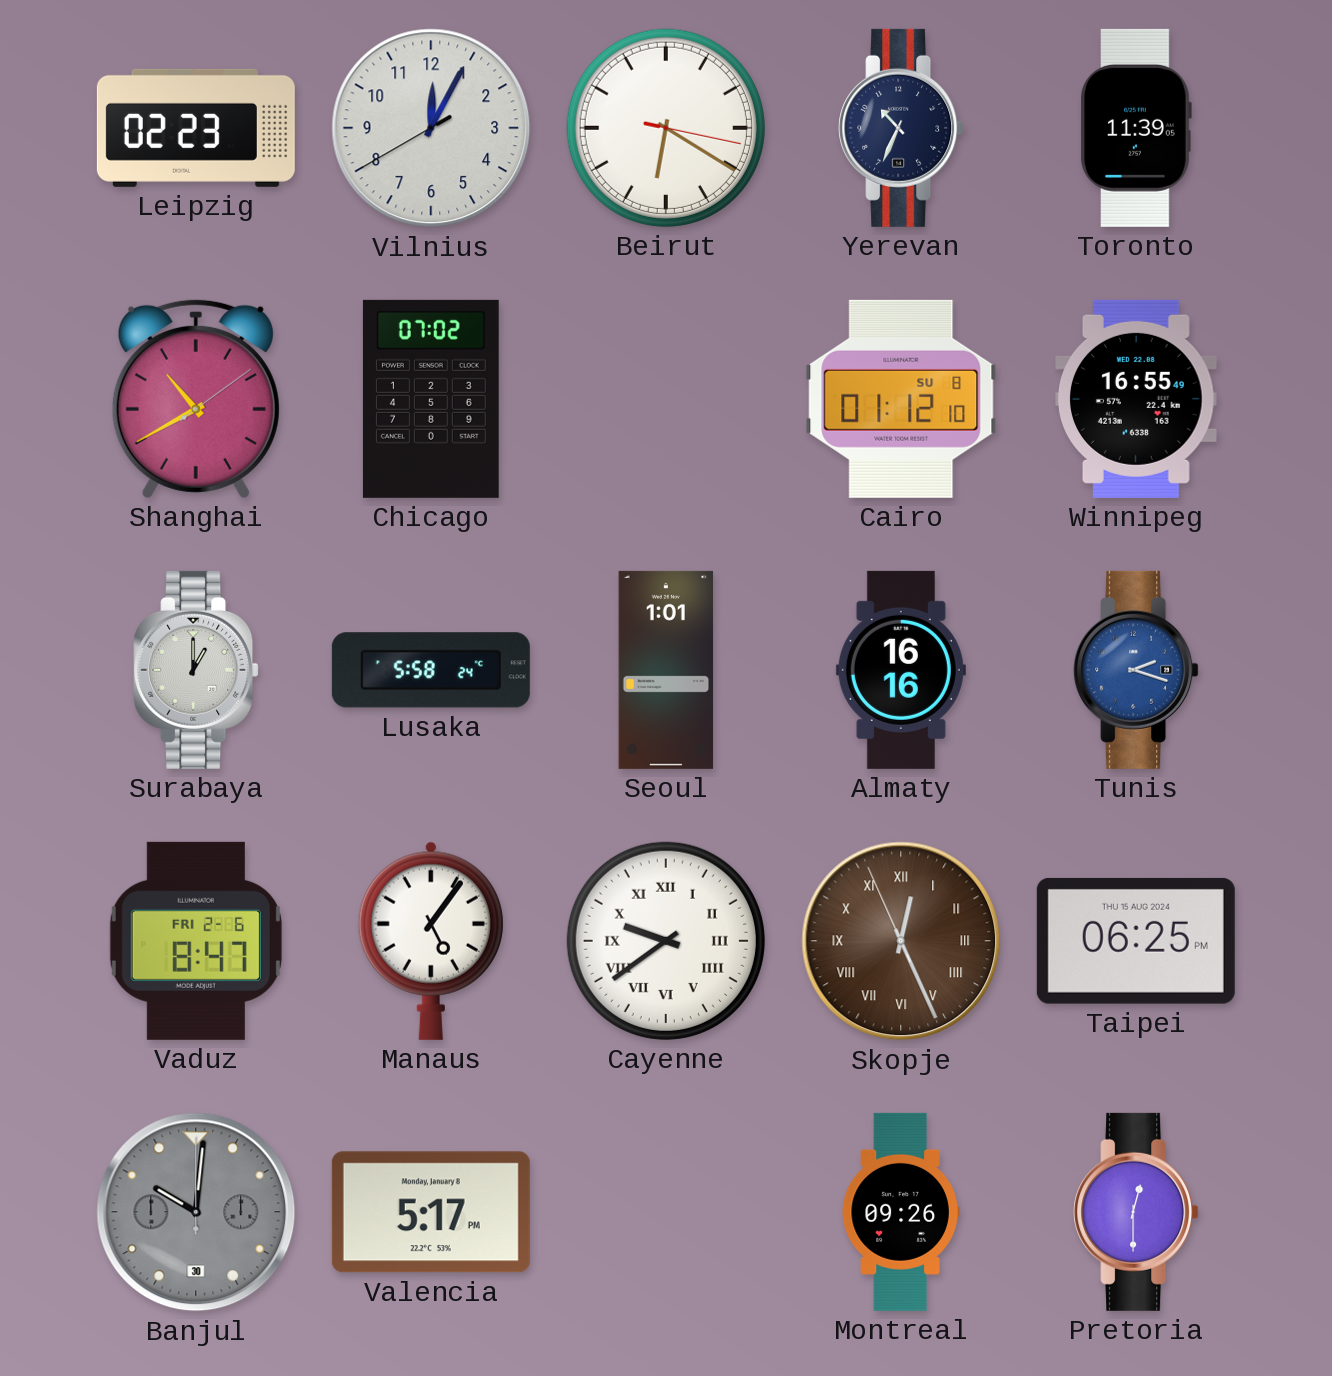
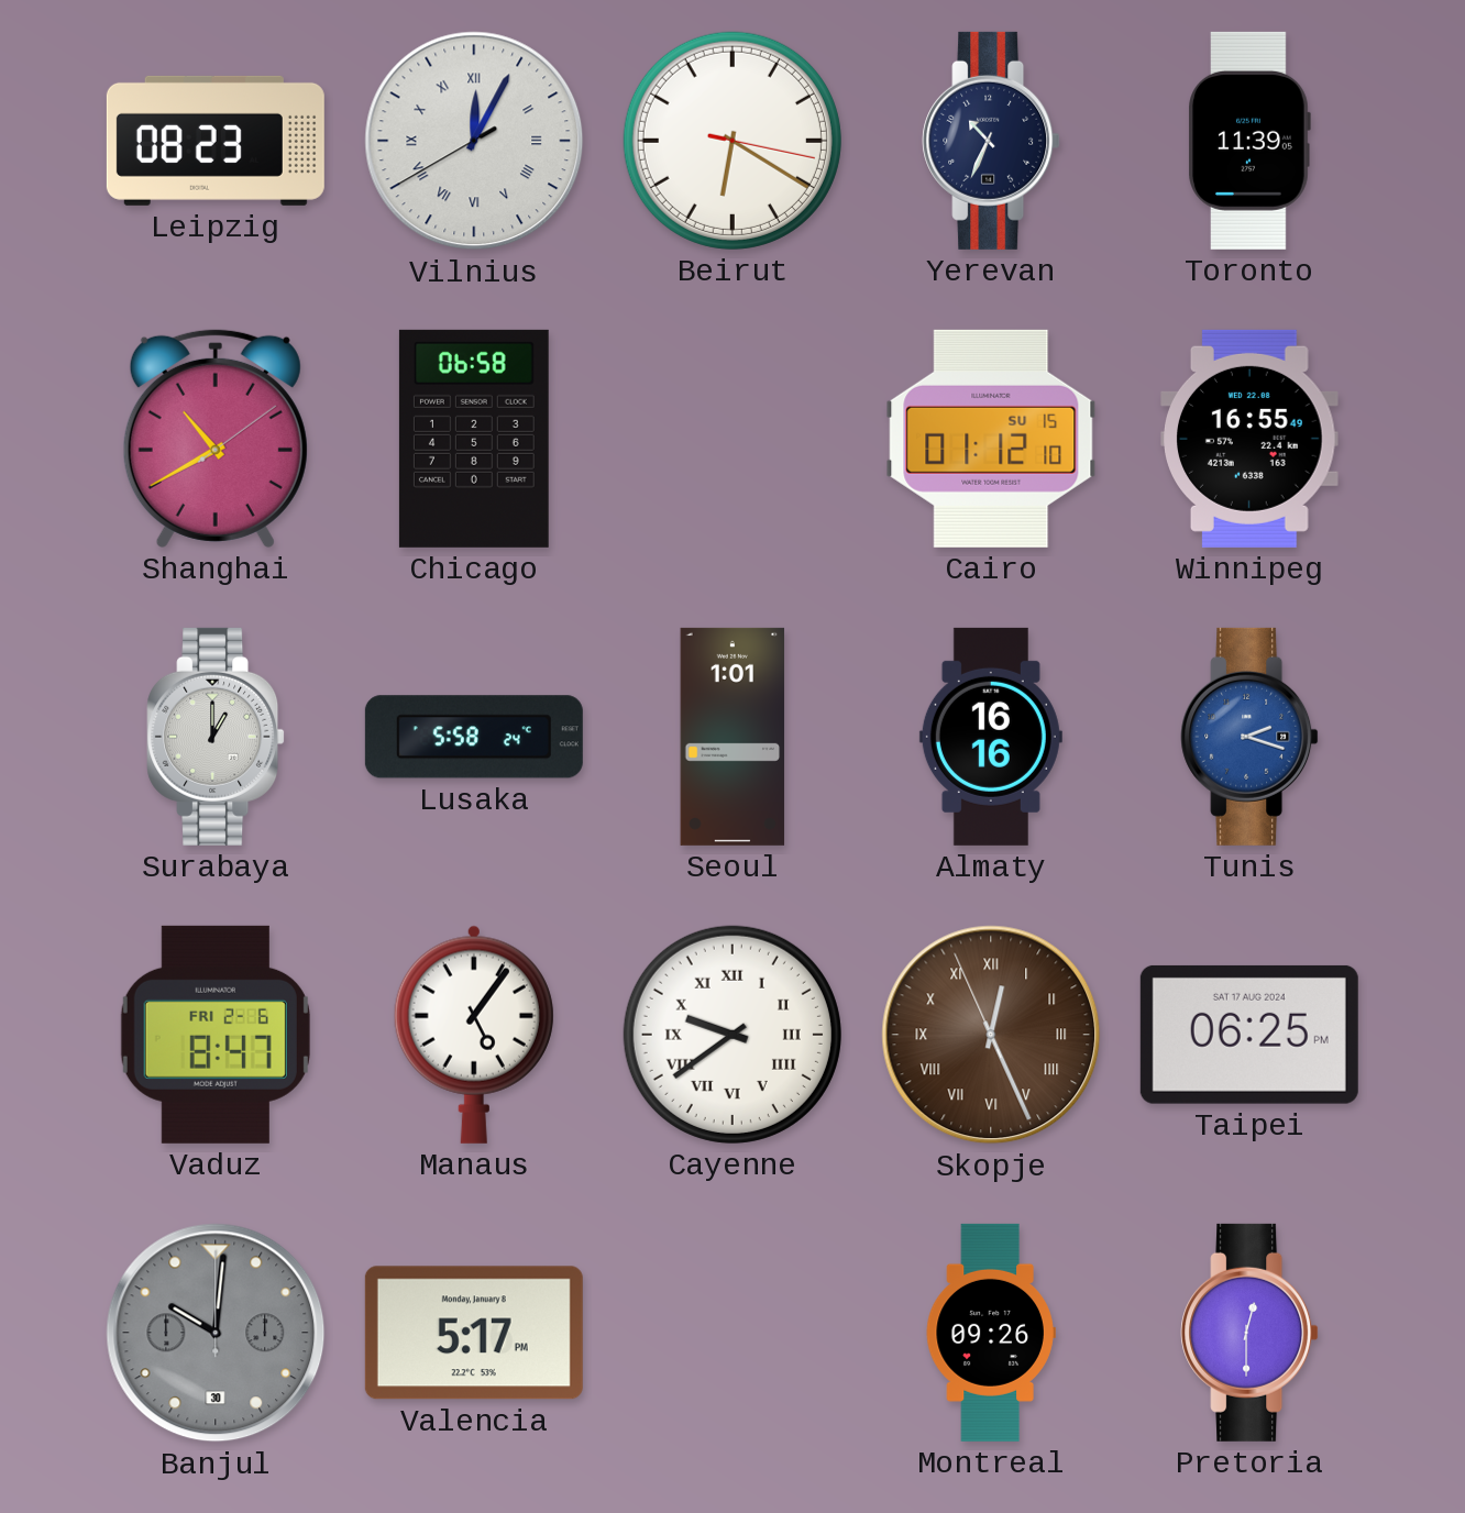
Leipzig: 02:23 -> 08:23 (216, 141)
Vilnius numerals: Arabic -> Roman (474, 141)
Chicago: 07:02 -> 06:58 (474, 439)
Cairo date: SU 8 -> SU 15 (991, 439)
Taipei date: THU 15 AUG 2024 -> SAT 17 AUG 2024 (1249, 1035)
